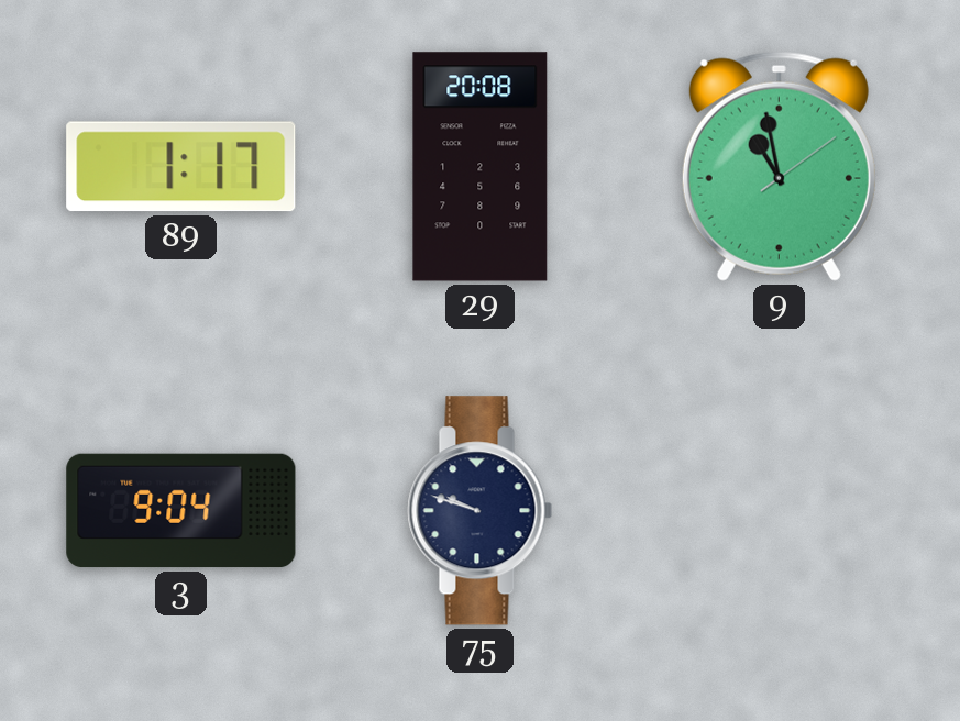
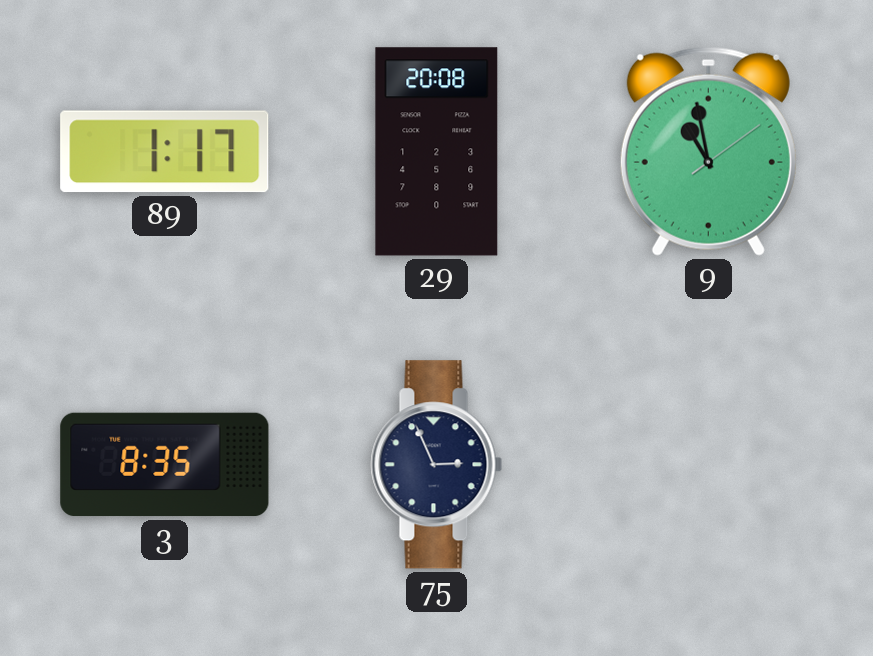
3: 9:04 -> 8:35 (165, 465)
75: 9:48 -> 2:56 (437, 465)
